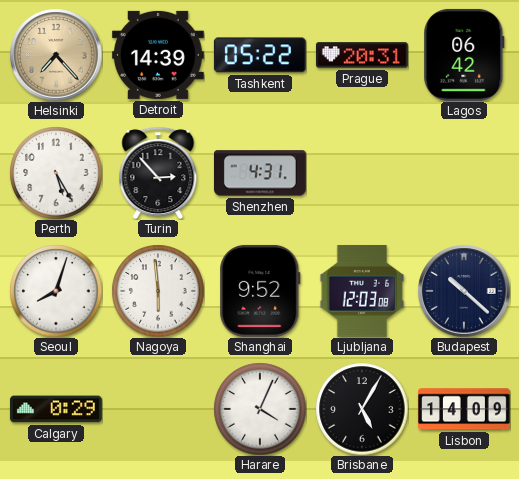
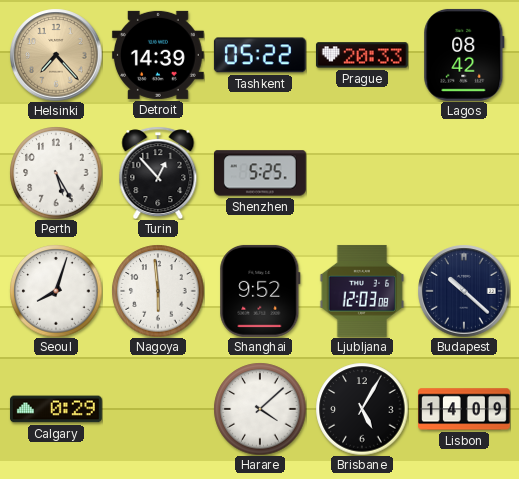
Prague: 20:31 -> 20:33 (362, 55)
Lagos: 06:42 -> 08:42 (464, 55)
Turin: 2:53 -> 12:53 (158, 173)
Shenzhen: 4:31 -> 5:25 (260, 173)
Harare: 4:04 -> 4:08 (260, 409)
